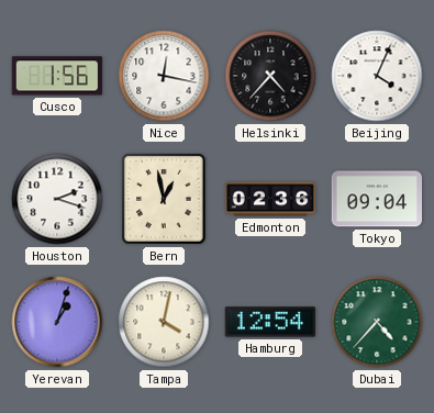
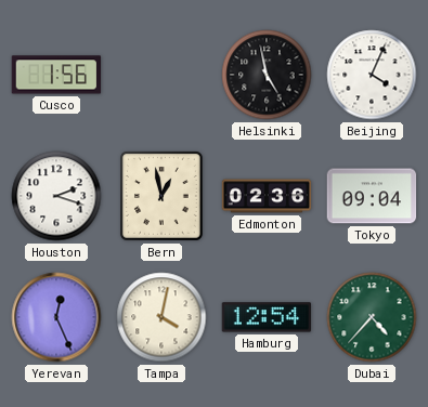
Nice: 12:17 -> none (164, 76)
Helsinki: 4:37 -> 4:58 (267, 75)
Yerevan: 1:03 -> 12:26 (56, 317)
